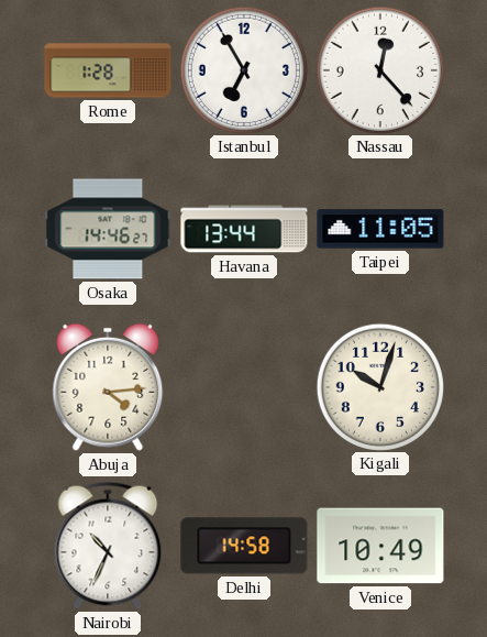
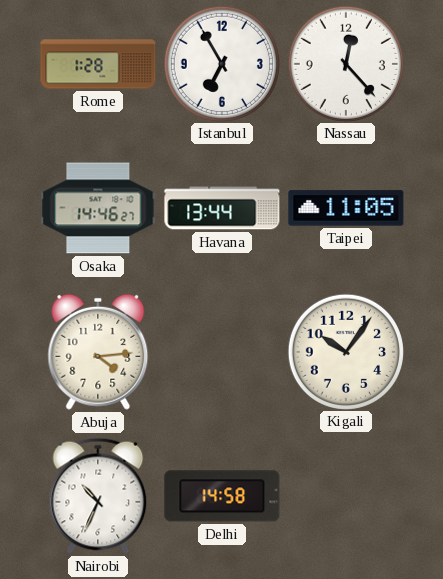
Kigali: 10:03 -> 10:06 (345, 351)
Venice: 10:49 -> none (380, 546)
